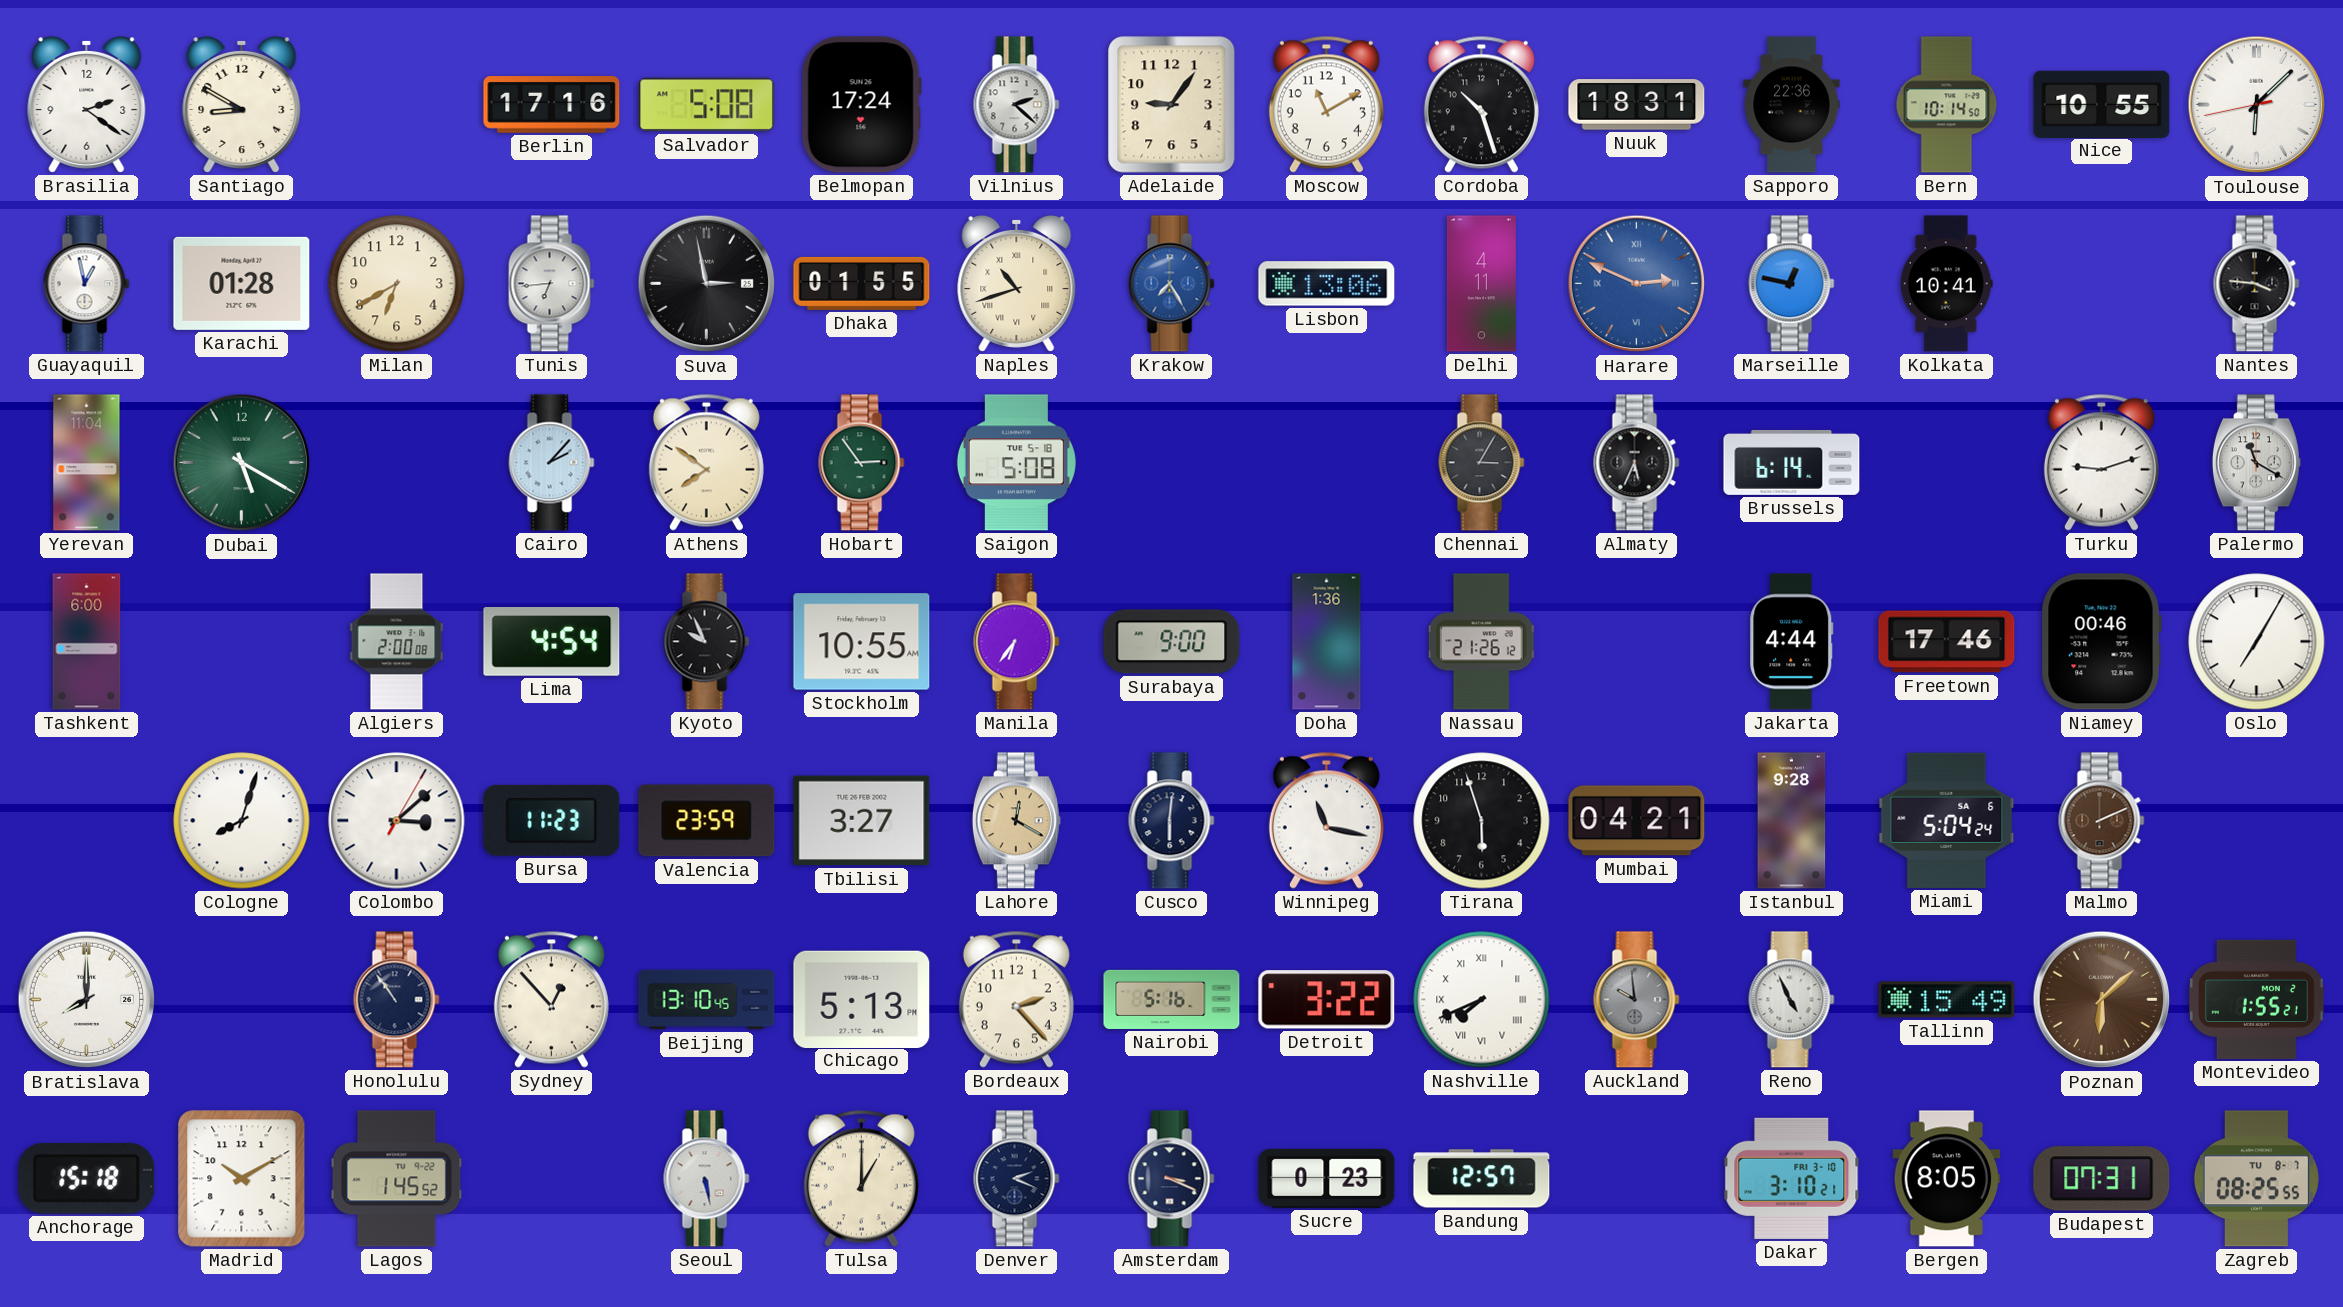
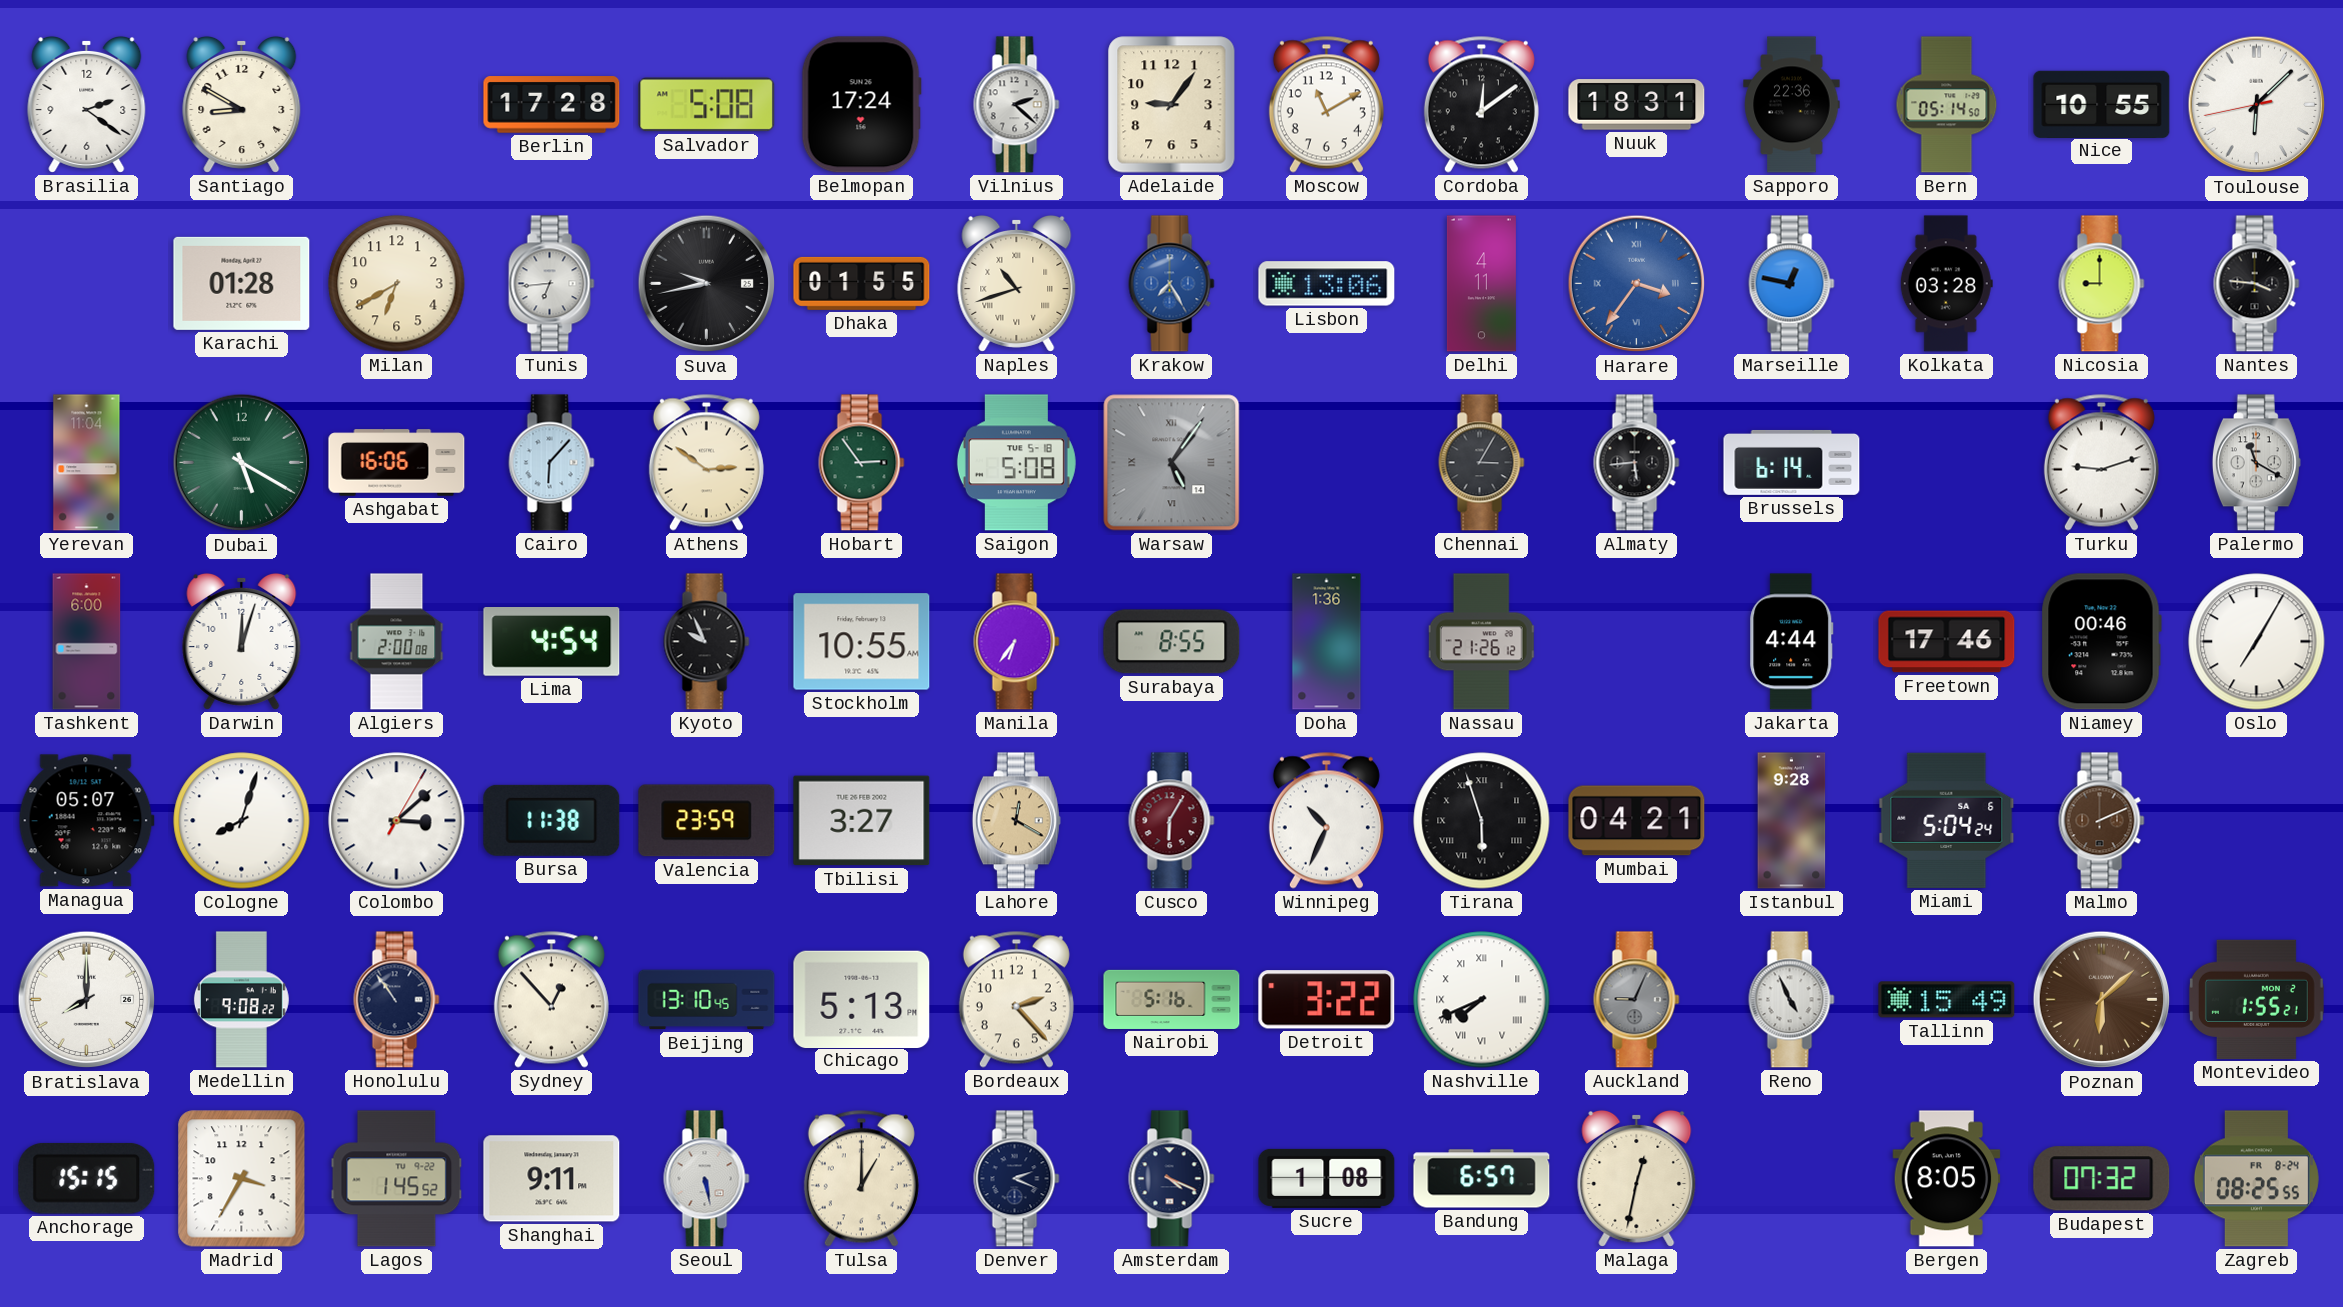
Berlin: 17:16 -> 17:28 (552, 105)
Cordoba: 10:27 -> 12:09 (1481, 104)
Bern: 10:14 -> 05:14 (1947, 105)
Guayaquil: 12:58 -> none (87, 284)
Suva: 2:58 -> 9:43 (707, 284)
Harare: 2:49 -> 3:36 (1637, 284)
Kolkata: 10:41 -> 03:28 (1946, 284)
Nicosia: none -> 9:00 (2102, 284)
Ashgabat: none -> 16:06 (397, 463)
Cairo: 2:07 -> 6:07 (552, 463)
Athens: 7:51 -> 2:51 (706, 462)
Warsaw: none -> 5:06 (1172, 463)
Almaty: 5:34 -> 5:44 (1637, 463)
Darwin: none -> 12:03 (242, 641)
Surabaya: 9:00 -> 8:55 (1172, 642)
Managua: none -> 05:07 (86, 821)
Bursa: 11:23 -> 11:38 (552, 820)
Cusco: 6:01 -> 6:05 (1172, 821)
Cusco dial: navy -> burgundy (1172, 821)
Winnipeg: 11:17 -> 10:34 (1326, 820)
Tirana numerals: Arabic -> Roman (1482, 821)
Medellin: none -> 9:08 (241, 1000)
Auckland: 9:59 -> 9:04 (1637, 1000)
Anchorage: 15:18 -> 15:15 (87, 1178)
Madrid: 10:10 -> 3:35 (242, 1179)
Shanghai: none -> 9:11 (552, 1179)
Amsterdam: 3:19 -> 4:19 (1172, 1179)
Sucre: 0:23 -> 1:08 (1327, 1178)
Bandung: 12:57 -> 6:57 (1482, 1179)
Malaga: none -> 12:32 (1637, 1178)
Dakar: 3:10 -> none (1792, 1178)
Budapest: 07:31 -> 07:32 (2102, 1179)
Zagreb date: TU 8-7 -> FR 8-24 (2256, 1179)
